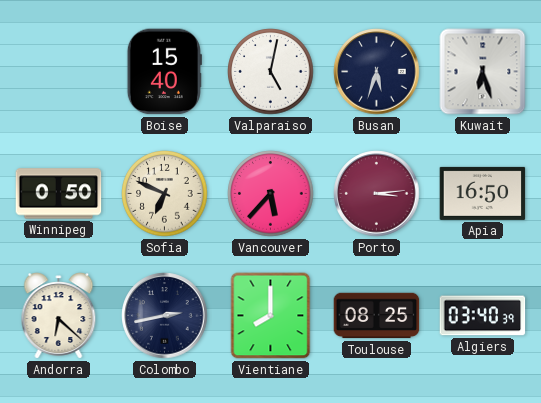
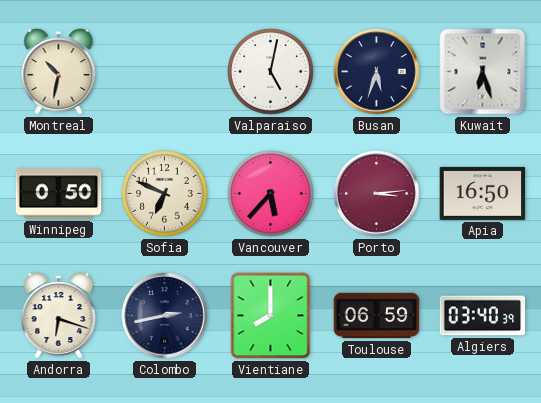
Montreal: none -> 10:32 (59, 72)
Boise: 15:40 -> none (164, 72)
Andorra: 6:22 -> 6:18 (59, 316)
Toulouse: 08:25 -> 06:59 (377, 316)
